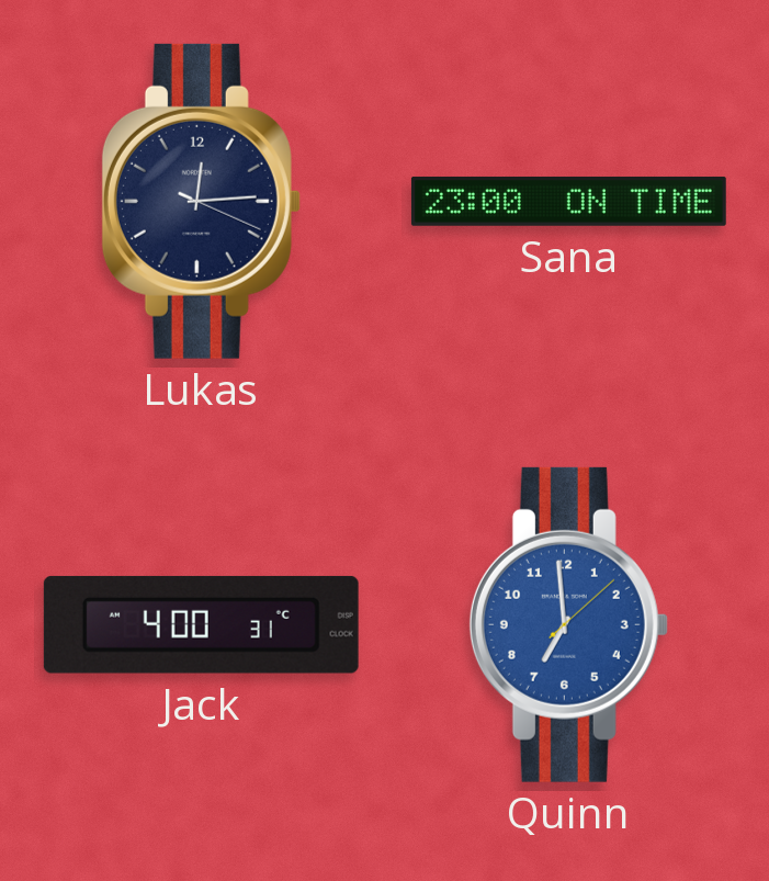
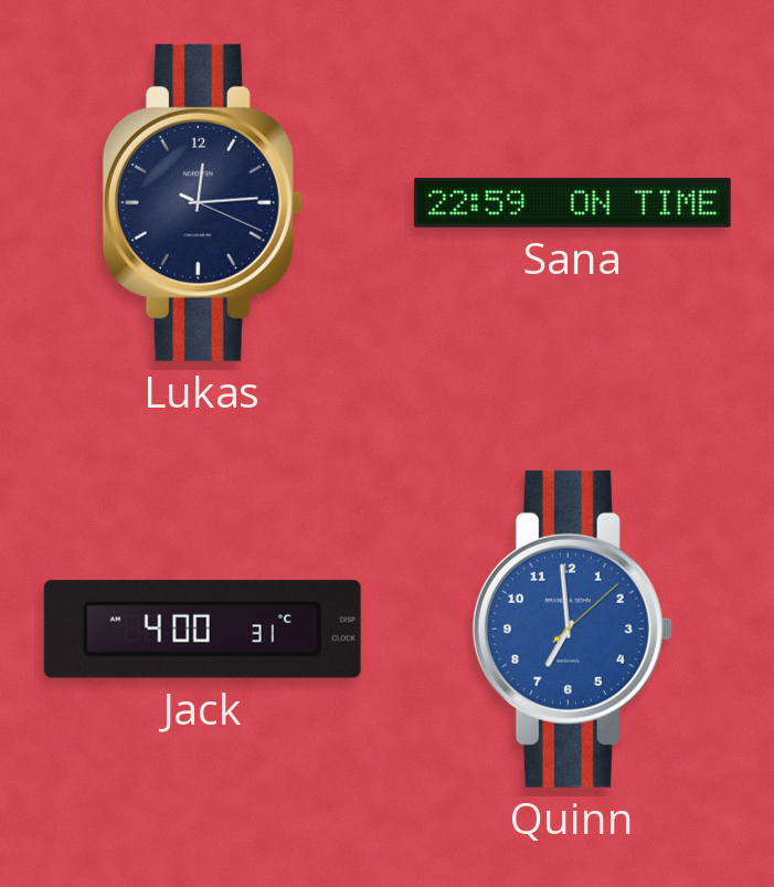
Sana: 23:00 -> 22:59 (572, 202)
